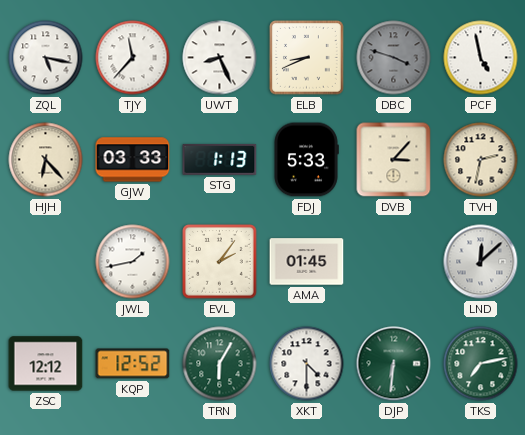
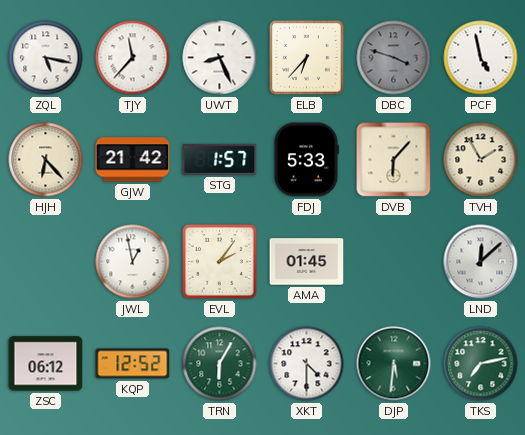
ELB: 8:41 -> 6:37 (307, 58)
GJW: 03:33 -> 21:42 (133, 160)
STG: 1:13 -> 1:57 (220, 159)
DVB: 3:07 -> 6:07 (394, 160)
TVH: 2:32 -> 1:55 (481, 160)
JWL: 1:43 -> 12:58 (133, 262)
ZSC: 12:12 -> 06:12 (46, 364)
DJP: 6:31 -> 5:31 (394, 364)
